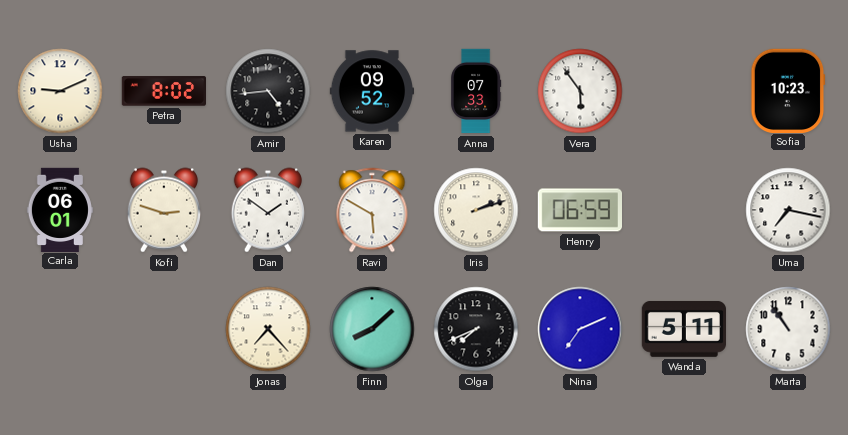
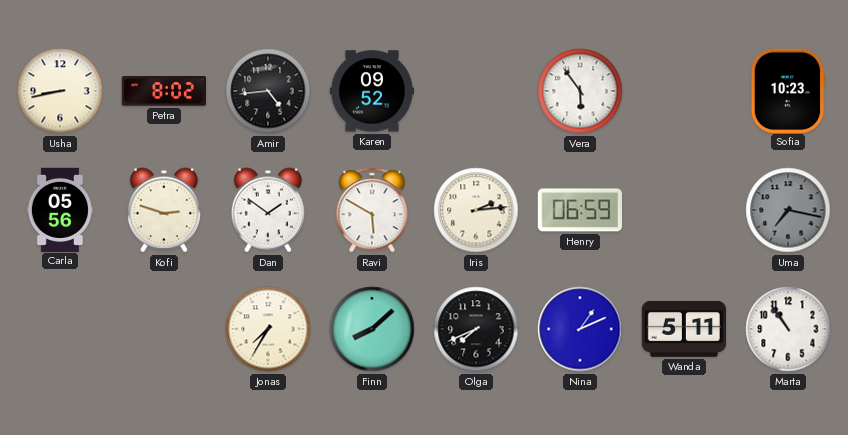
Usha: 9:11 -> 8:43 (60, 91)
Anna: 07:33 -> none (476, 91)
Carla: 06:01 -> 05:56 (60, 209)
Iris: 2:12 -> 2:14 (476, 210)
Uma dial: white -> grey (788, 210)
Jonas: 7:23 -> 7:35 (268, 329)
Nina: 7:11 -> 1:11 (580, 329)
